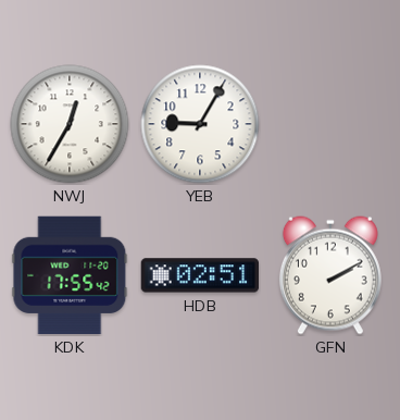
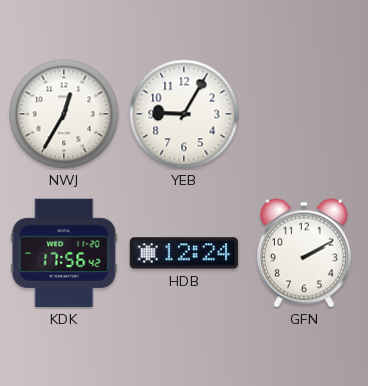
KDK: 17:55 -> 17:56 (64, 253)
HDB: 02:51 -> 12:24 (184, 253)
